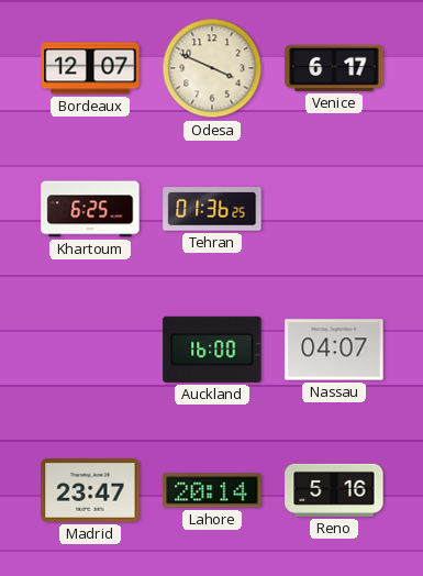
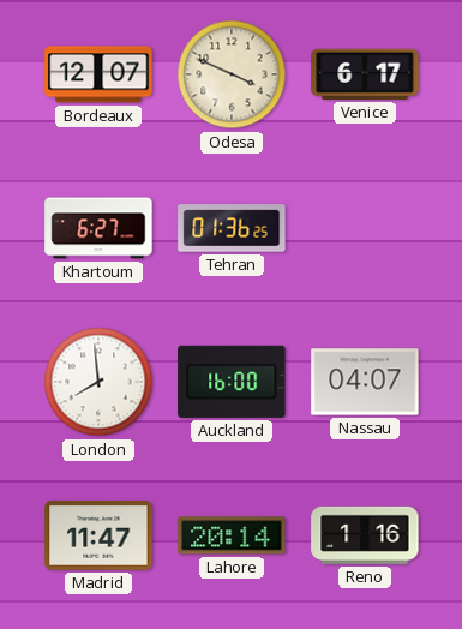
Khartoum: 6:25 -> 6:27 (98, 228)
London: none -> 7:59 (98, 382)
Madrid: 23:47 -> 11:47 (98, 535)
Reno: 5:16 -> 1:16 (365, 535)
